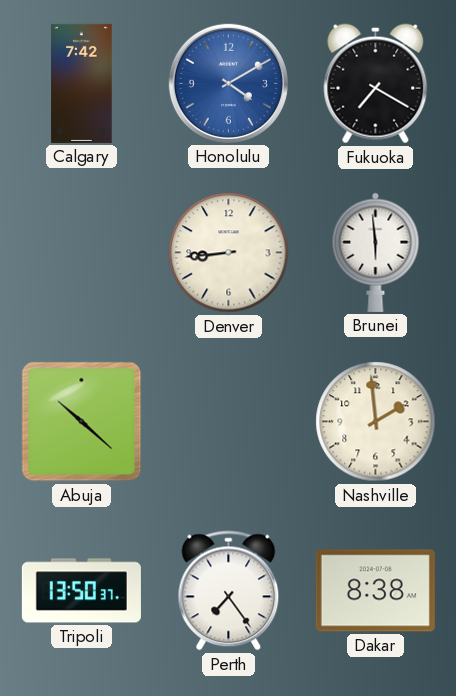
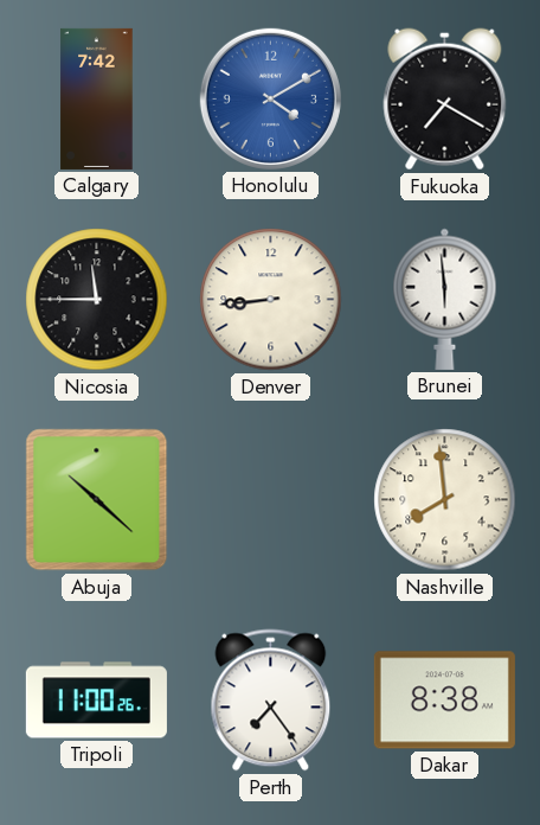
Nicosia: none -> 11:45 (97, 300)
Nashville: 1:59 -> 7:59 (445, 500)
Tripoli: 13:50 -> 11:00 (96, 701)
